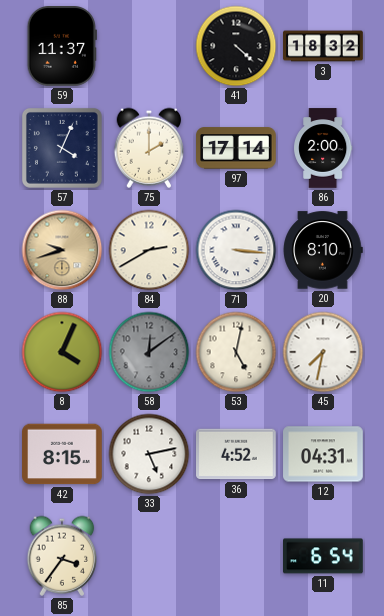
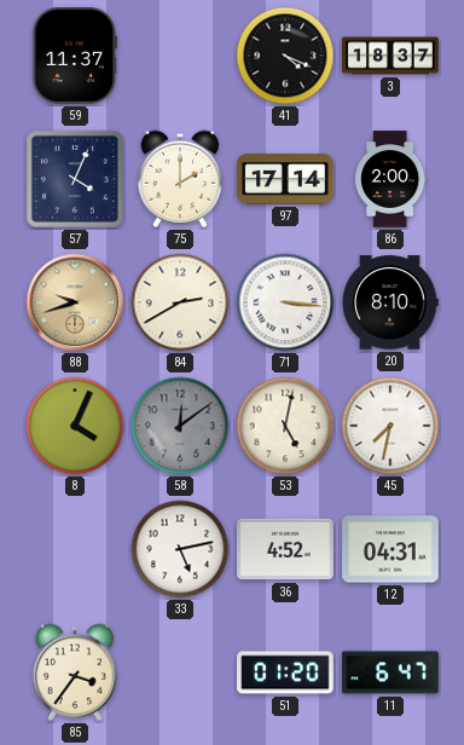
41: 4:22 -> 4:19 (285, 56)
3: 18:32 -> 18:37 (390, 56)
42: 8:15 -> none (62, 454)
51: none -> 01:20 (285, 672)
11: 6:54 -> 6:47 (391, 672)
